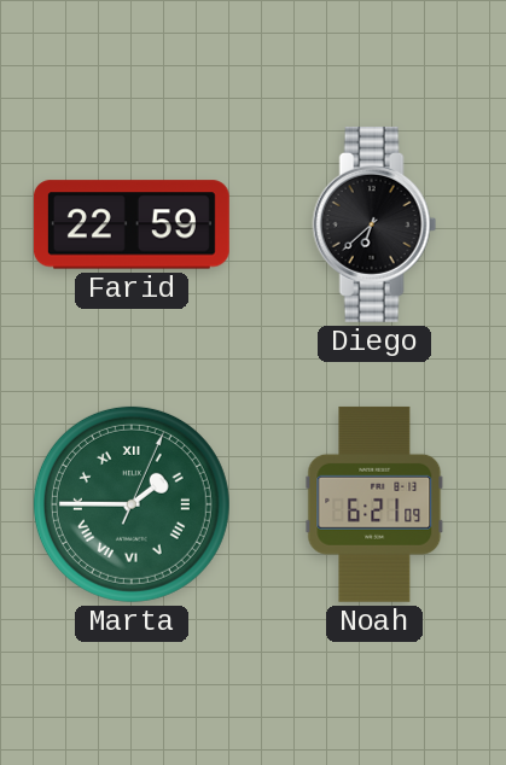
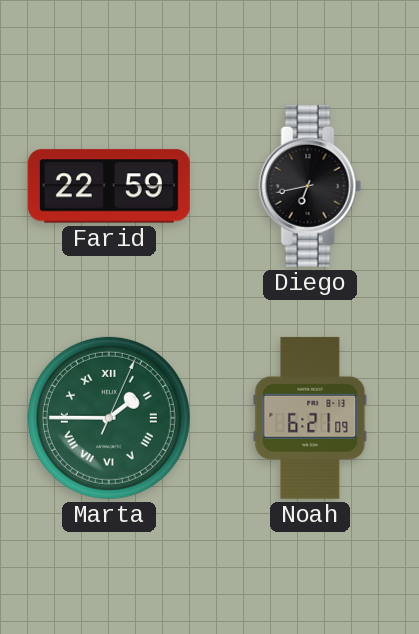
Diego: 6:38 -> 6:43 (310, 186)
